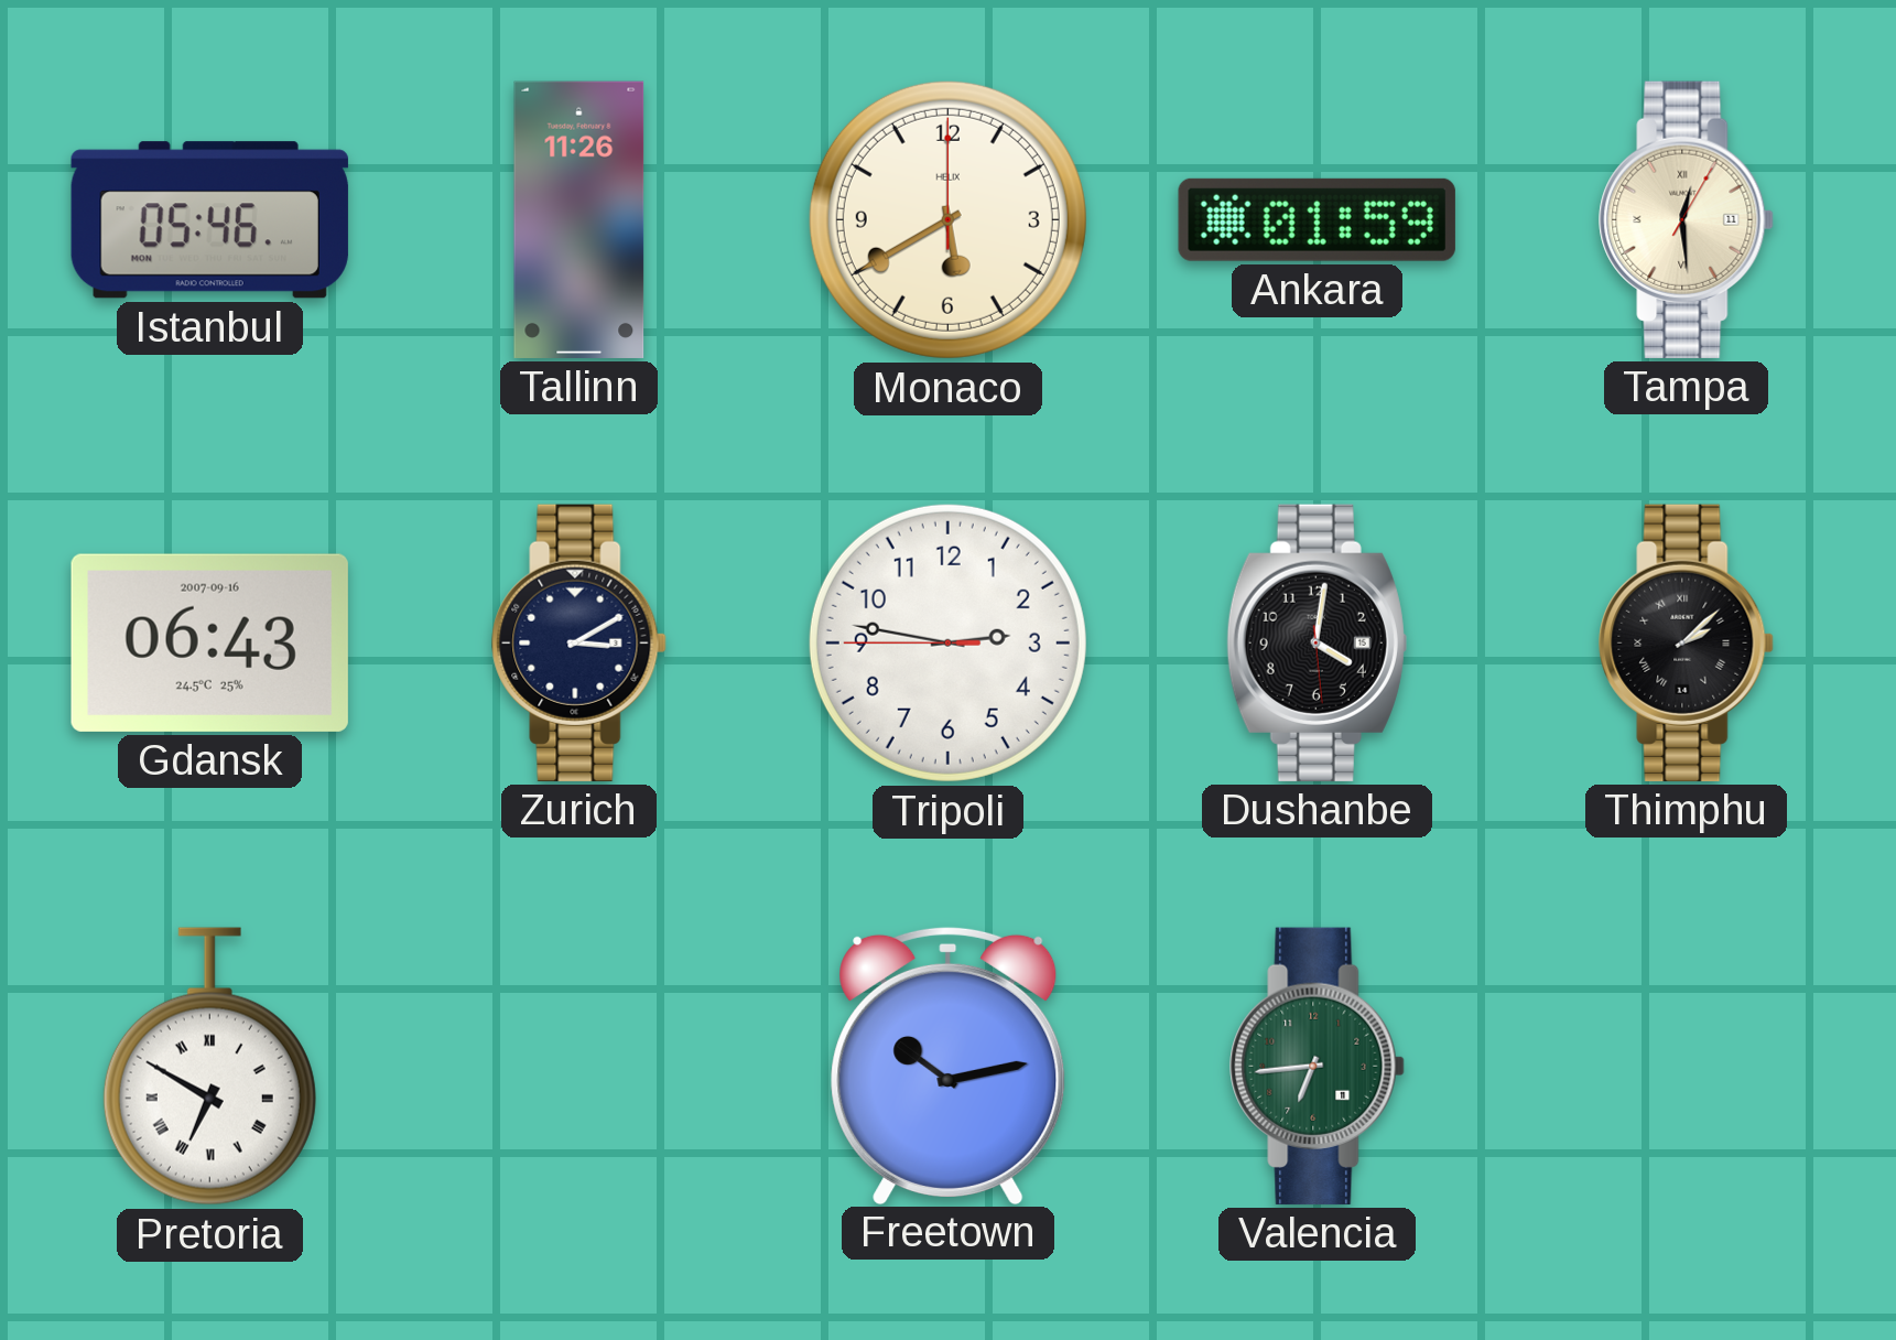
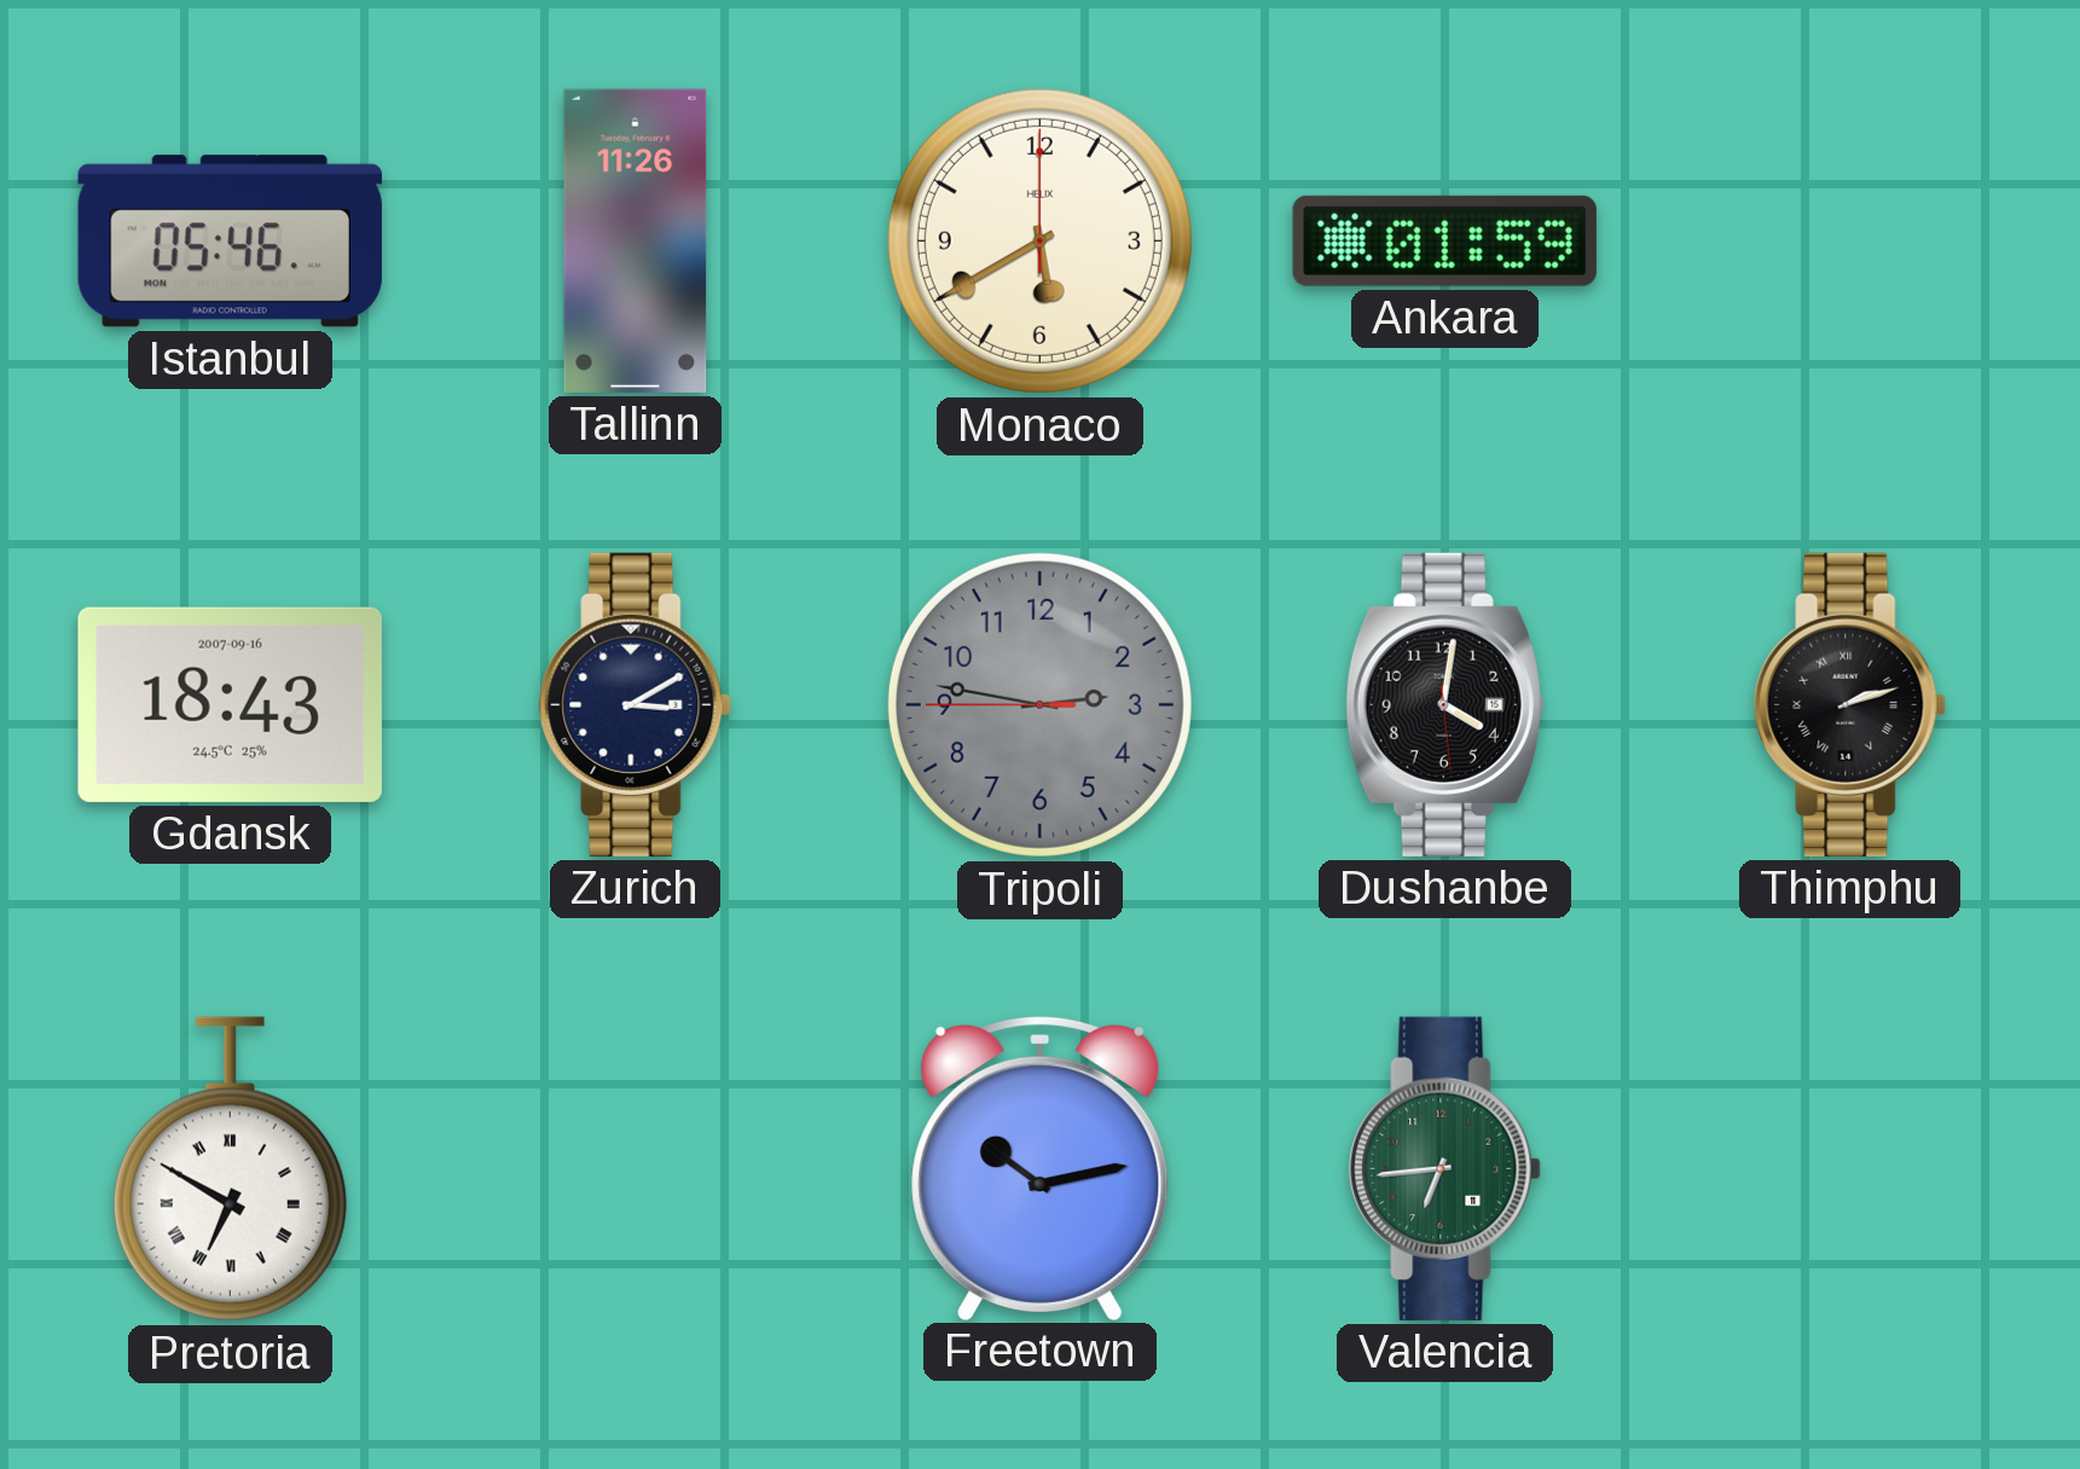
Tampa: 12:29 -> none (1687, 219)
Gdansk: 06:43 -> 18:43 (230, 704)
Tripoli dial: white -> grey (1039, 704)
Thimphu: 2:08 -> 2:12 (1850, 704)
